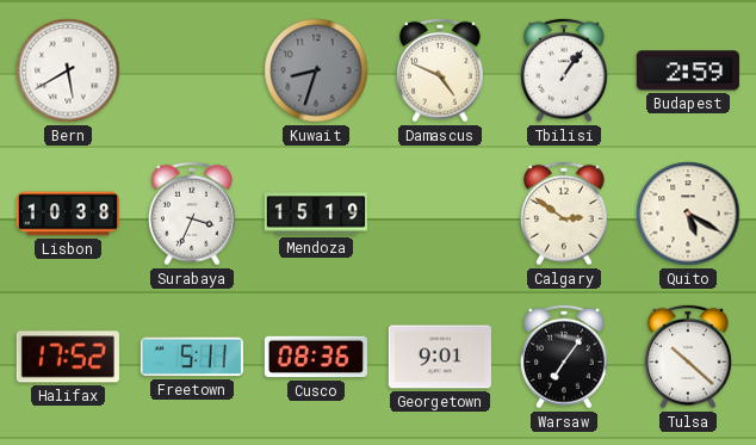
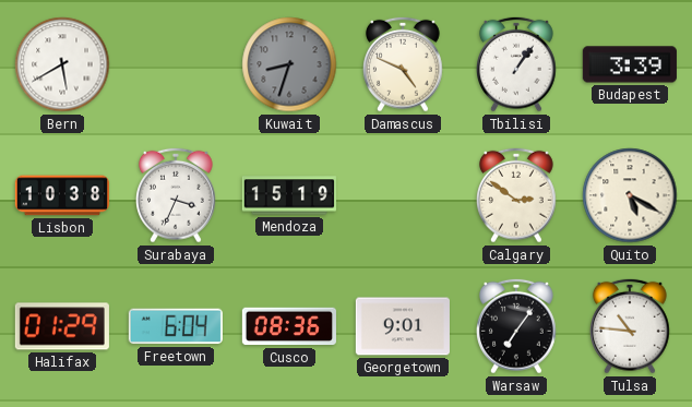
Budapest: 2:59 -> 3:39 (630, 64)
Halifax: 17:52 -> 01:29 (62, 326)
Freetown: 5:11 -> 6:04 (176, 326)
Tulsa: 10:22 -> 10:46 (631, 326)
